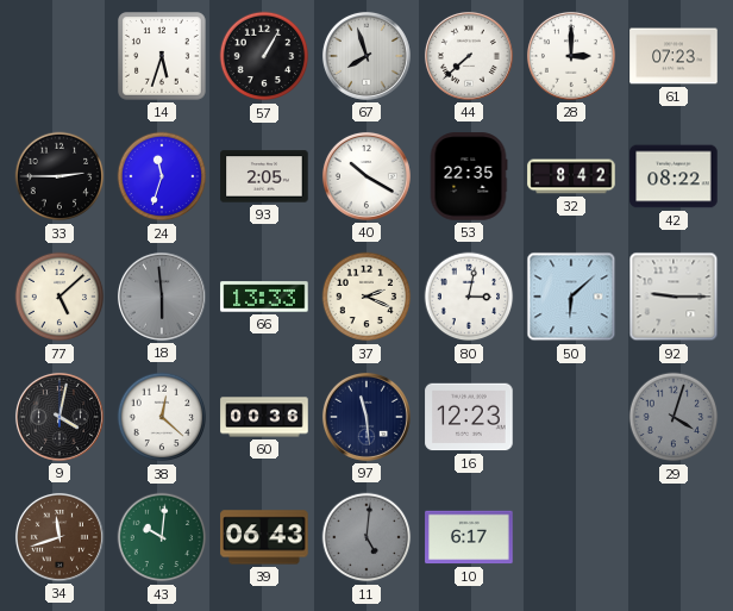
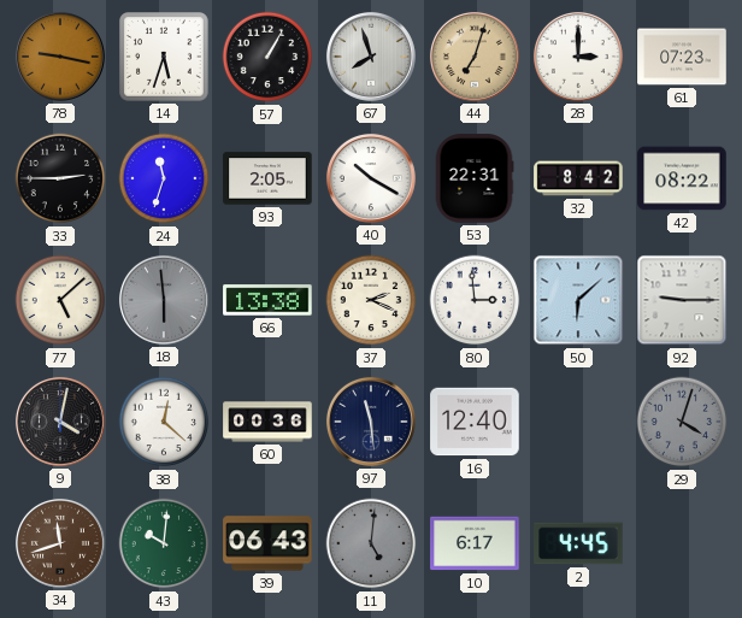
78: none -> 9:17 (60, 57)
44: 7:38 -> 7:03 (475, 57)
44 dial: white -> champagne (475, 57)
53: 22:35 -> 22:31 (475, 178)
66: 13:33 -> 13:38 (267, 300)
80: 3:02 -> 2:59 (475, 300)
16: 12:23 -> 12:40 (475, 422)
2: none -> 4:45 (578, 543)
